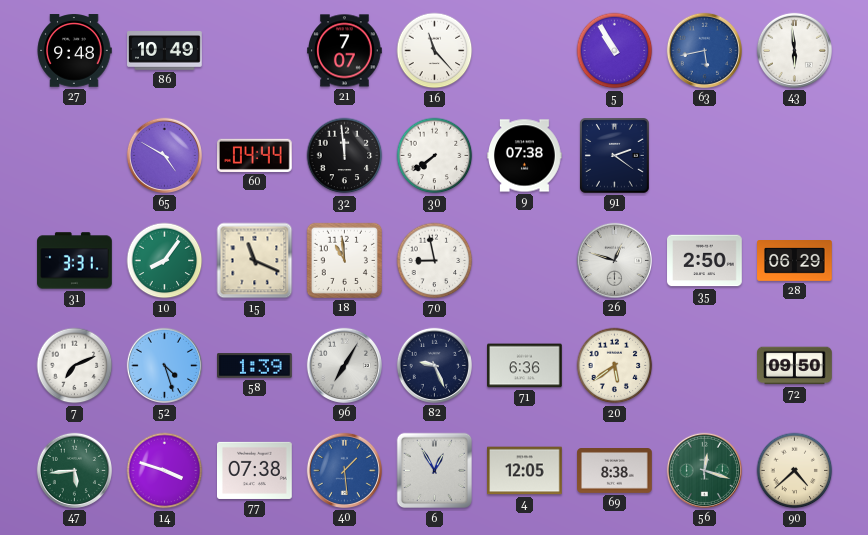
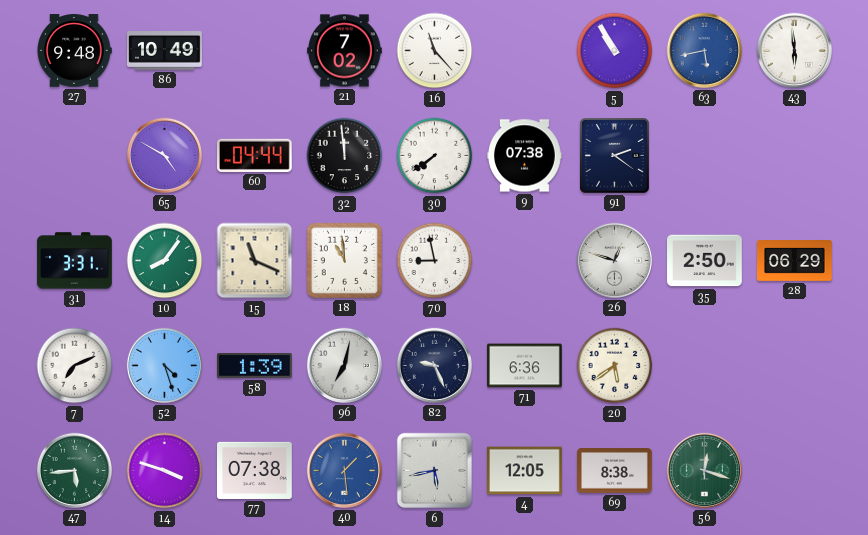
21: 7:07 -> 7:02 (345, 51)
96: 7:05 -> 7:02 (344, 365)
72: 09:50 -> none (795, 366)
6: 12:55 -> 5:43 (435, 471)
90: 4:38 -> none (795, 471)
